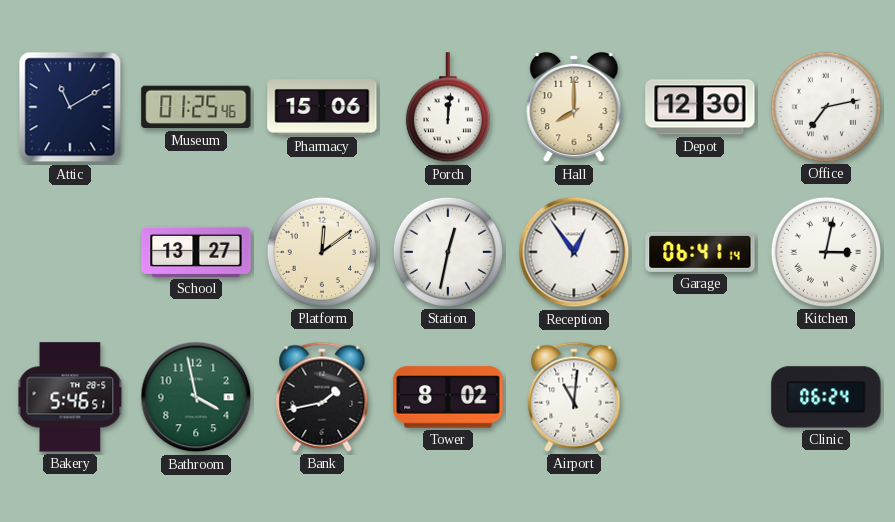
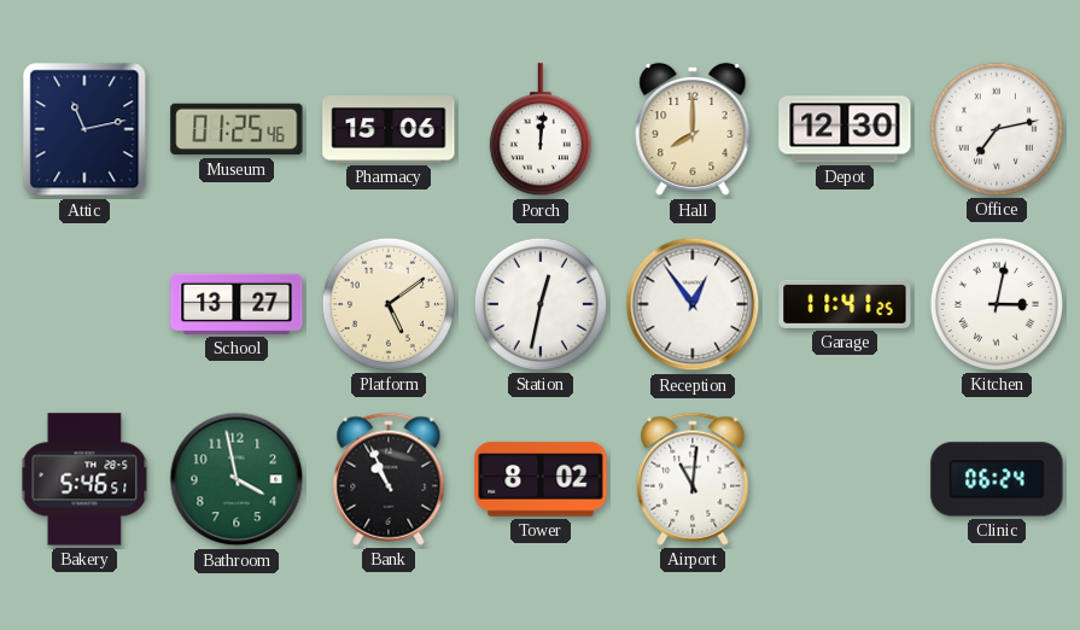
Attic: 11:10 -> 11:13 (84, 129)
Platform: 12:09 -> 5:09 (389, 304)
Garage: 06:41 -> 11:41 (845, 304)
Bank: 1:43 -> 10:56 (389, 479)
